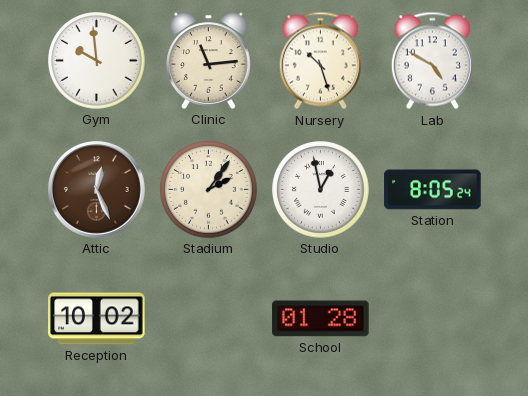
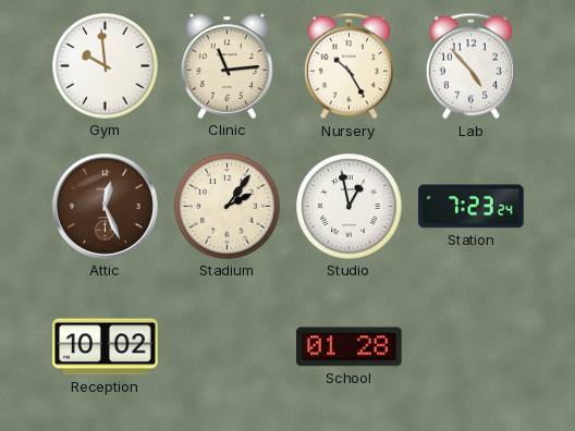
Nursery: 10:27 -> 10:25 (348, 66)
Lab: 4:50 -> 4:53 (470, 66)
Station: 8:05 -> 7:23 (472, 207)
